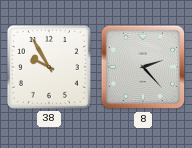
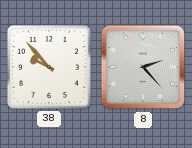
38: 9:55 -> 9:53 (49, 67)
